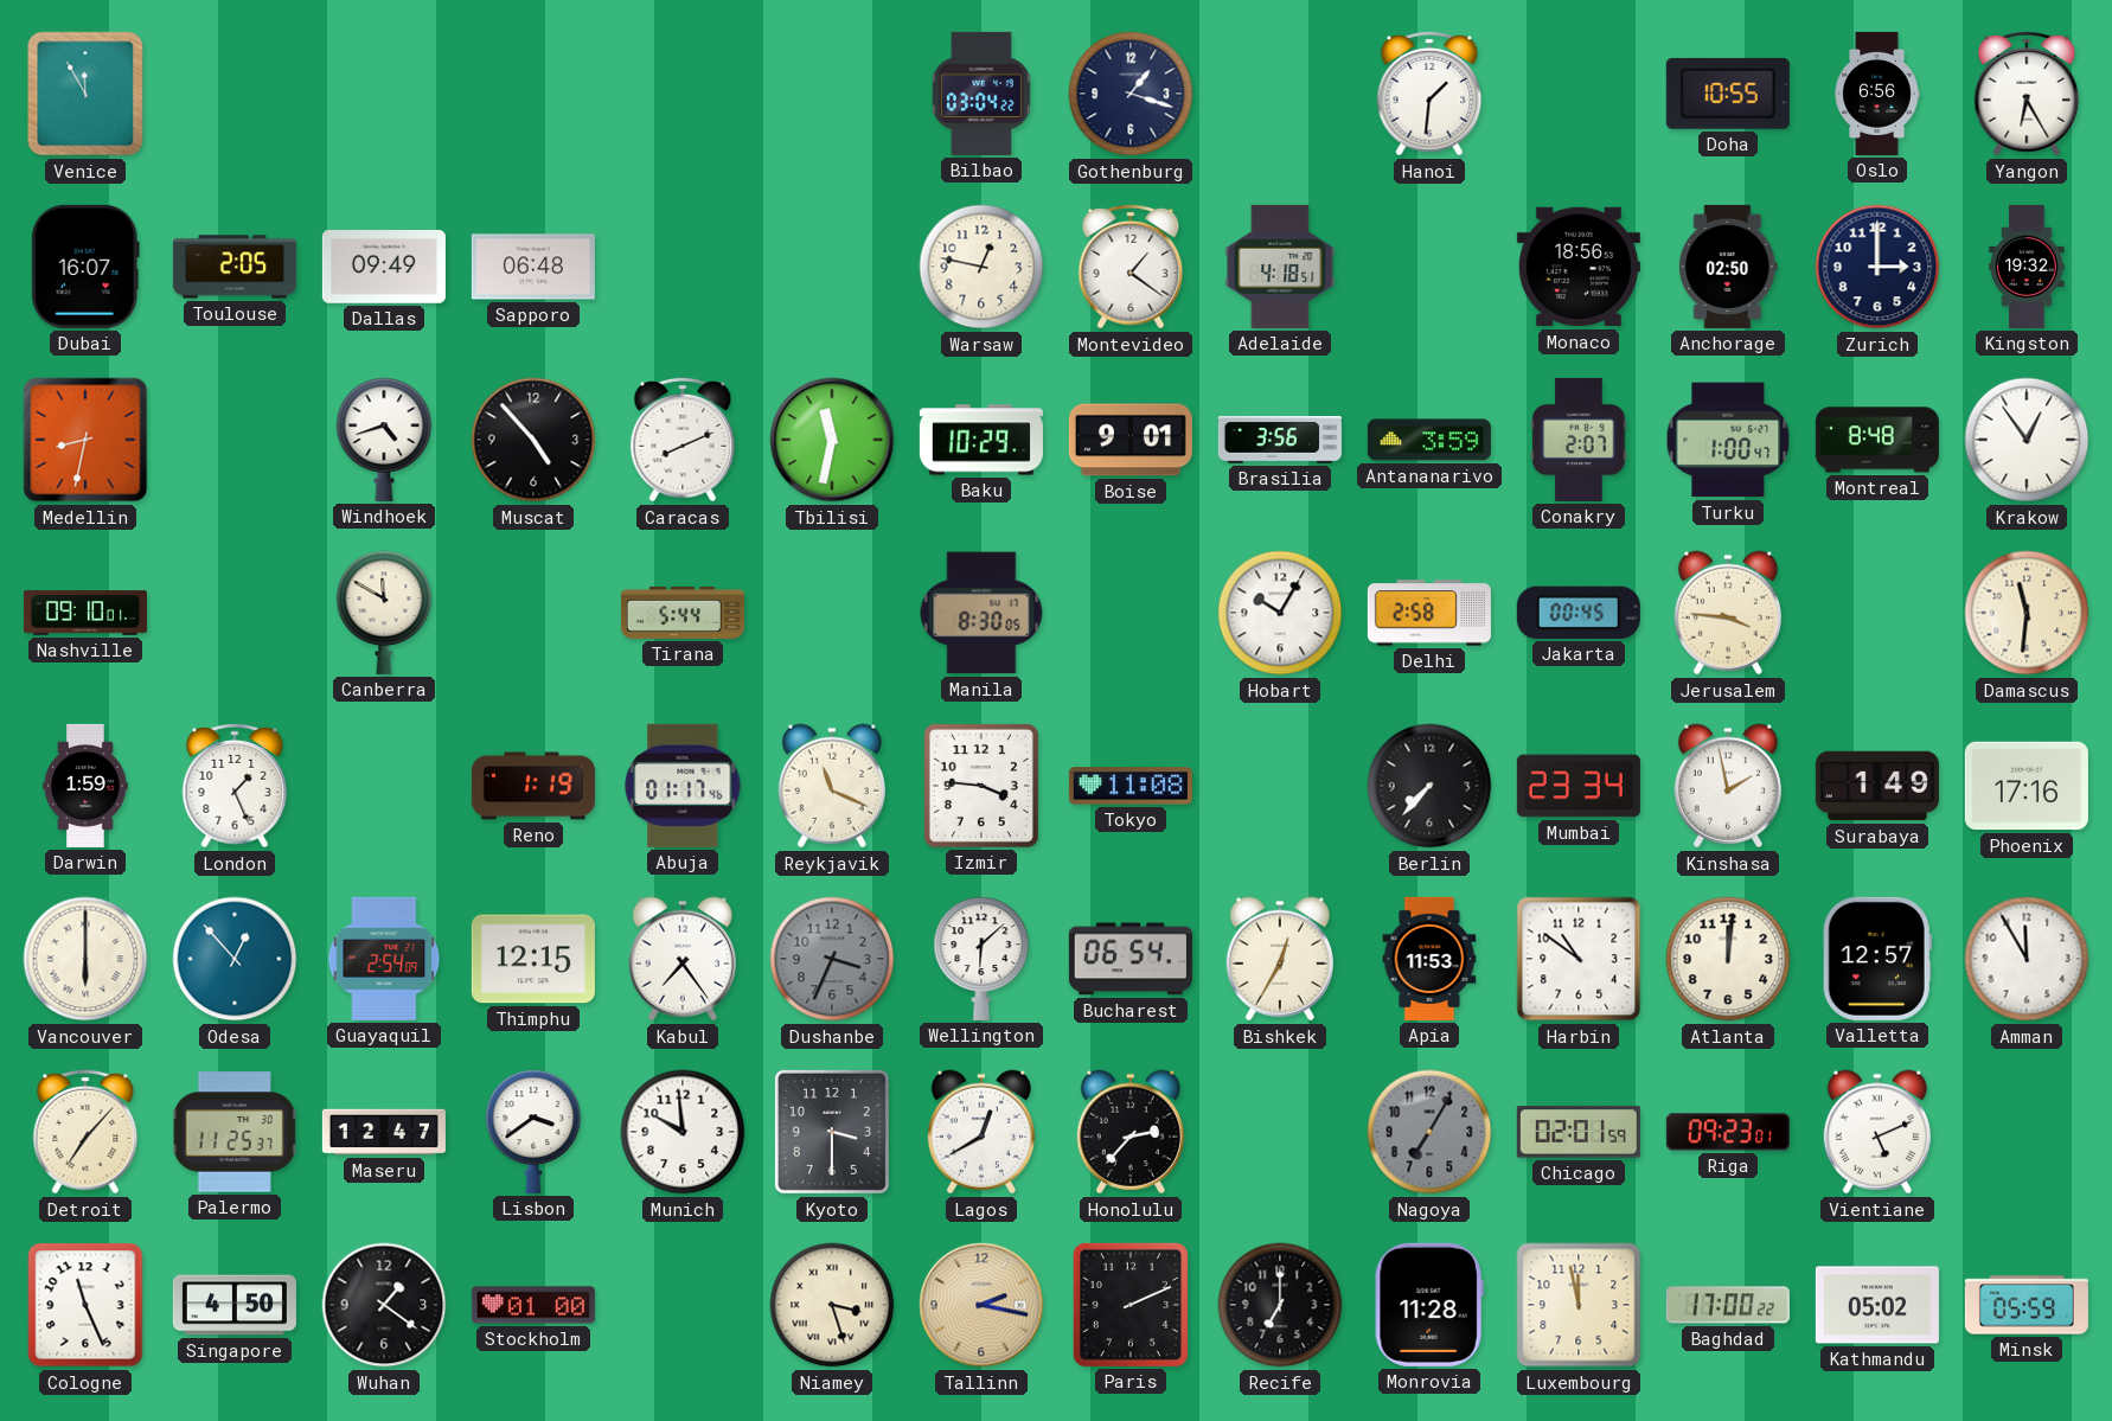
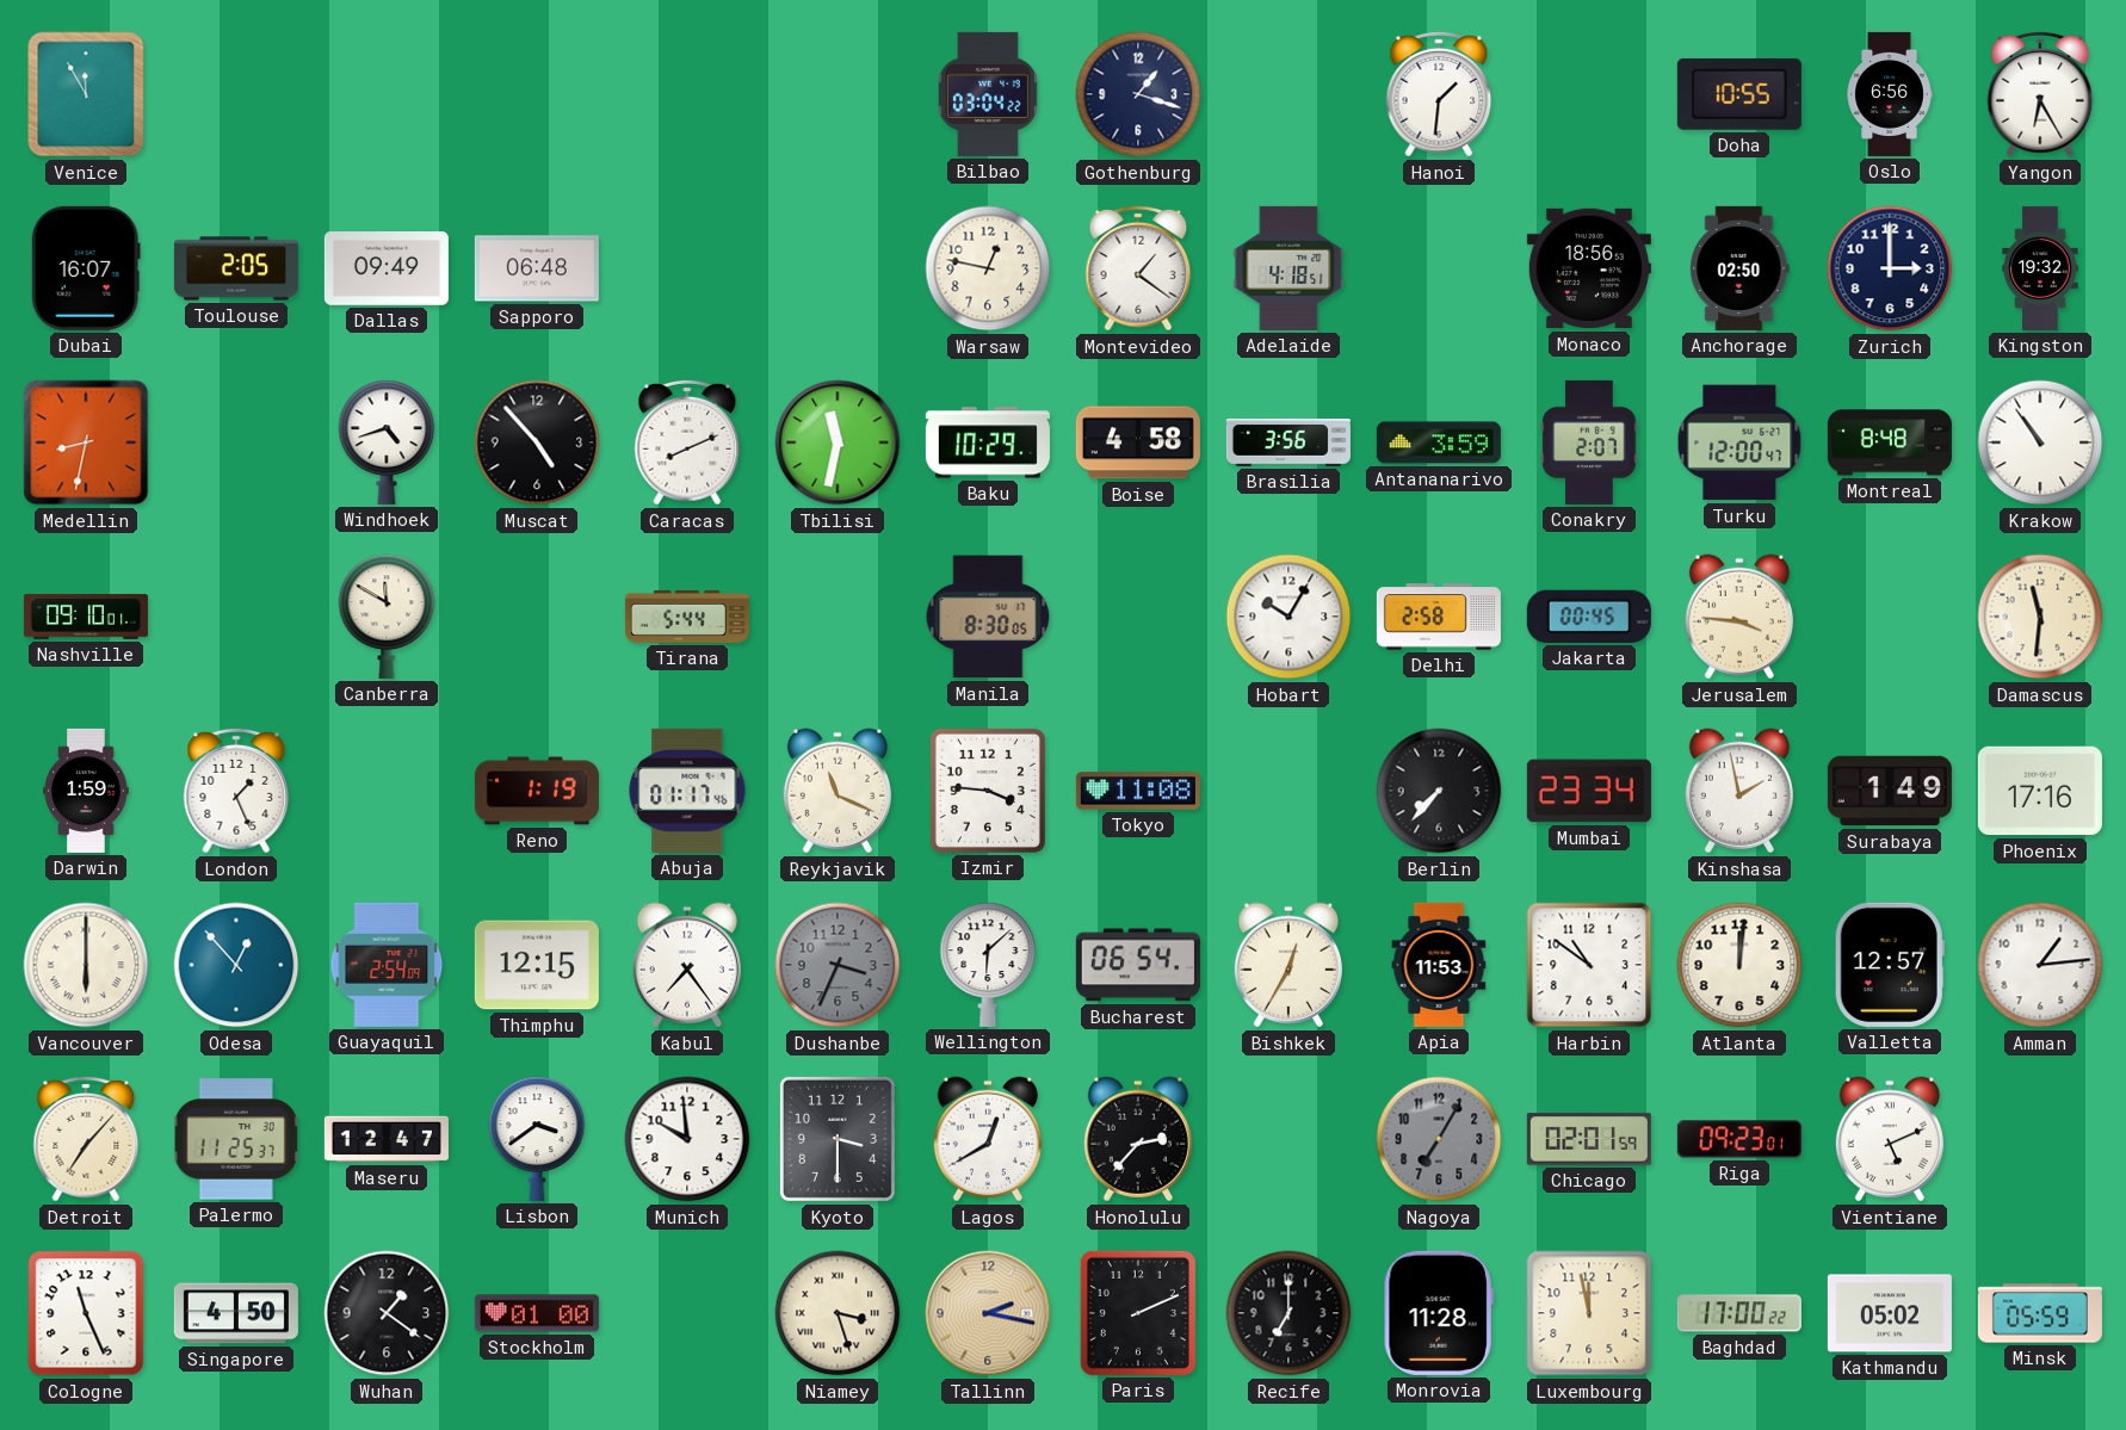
Boise: 9:01 -> 4:58 (1138, 442)
Turku: 1:00 -> 12:00 (1739, 442)
Krakow: 12:54 -> 10:54 (2040, 442)
Amman: 11:55 -> 1:14 (2040, 965)
